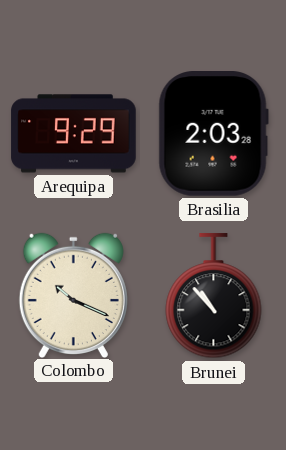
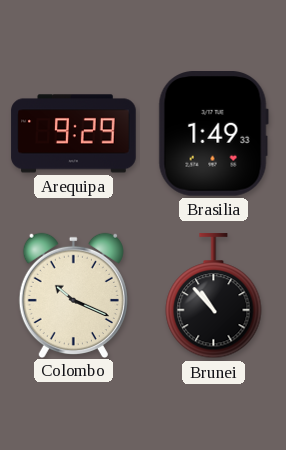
Brasilia: 2:03 -> 1:49 (213, 134)
